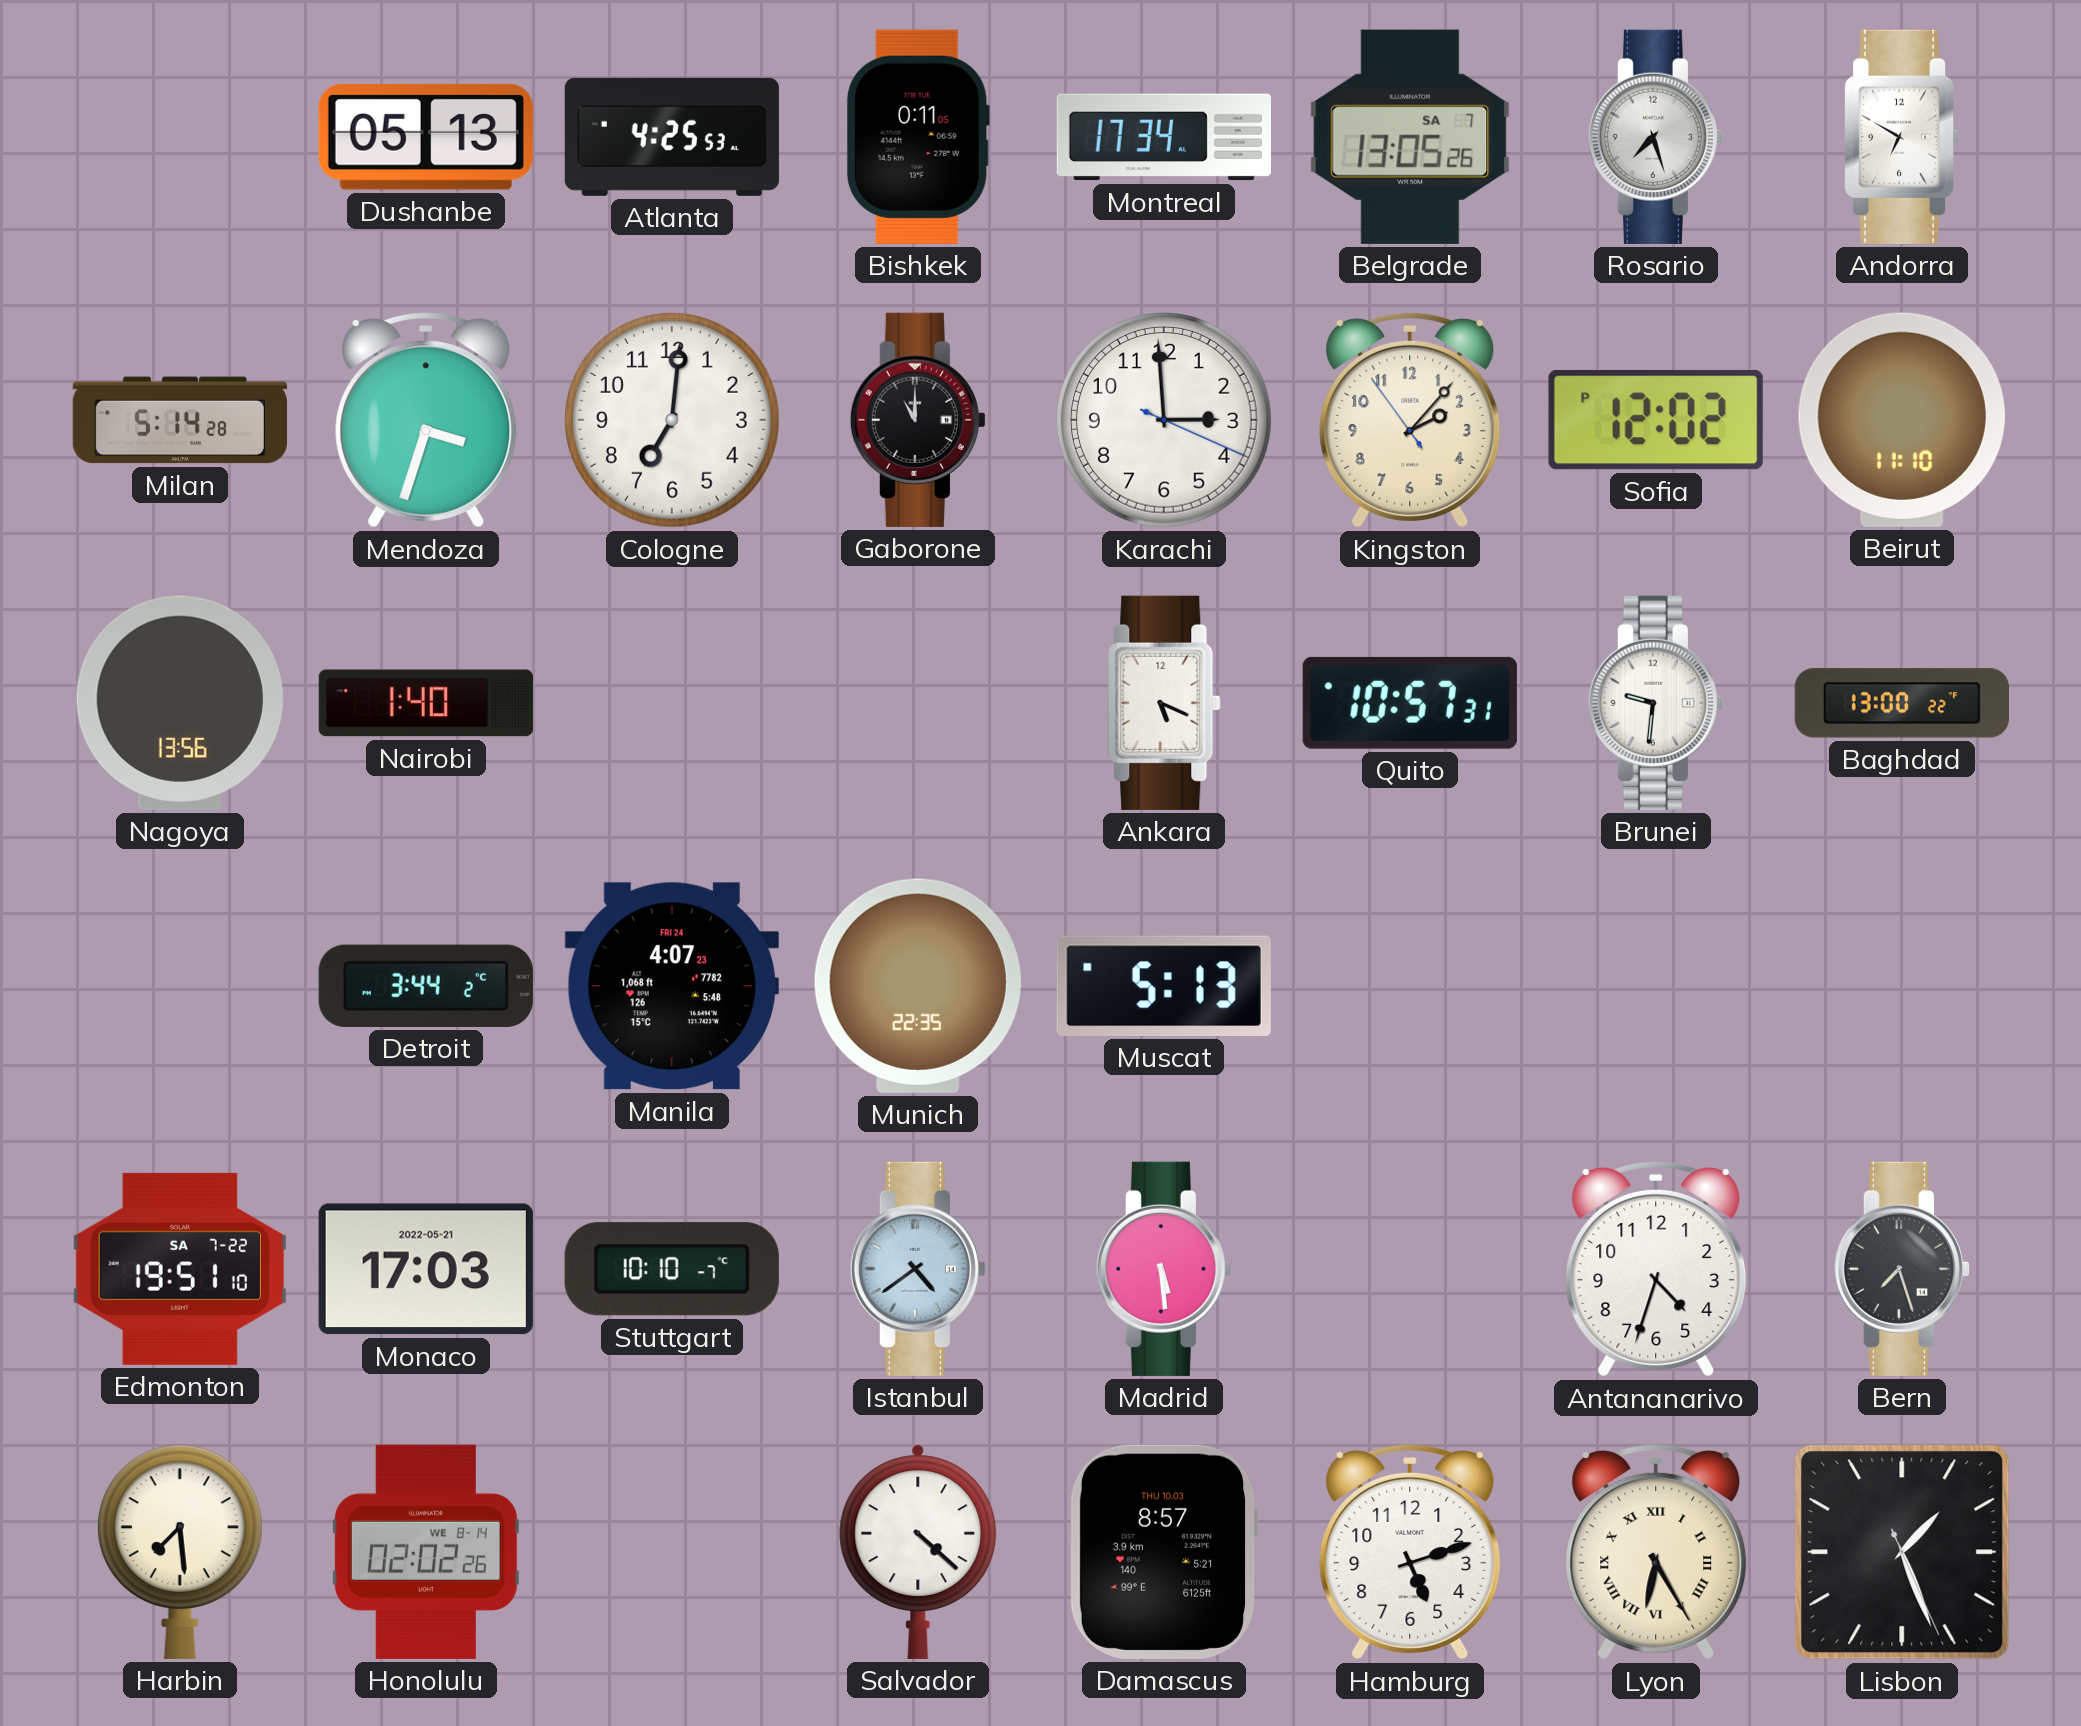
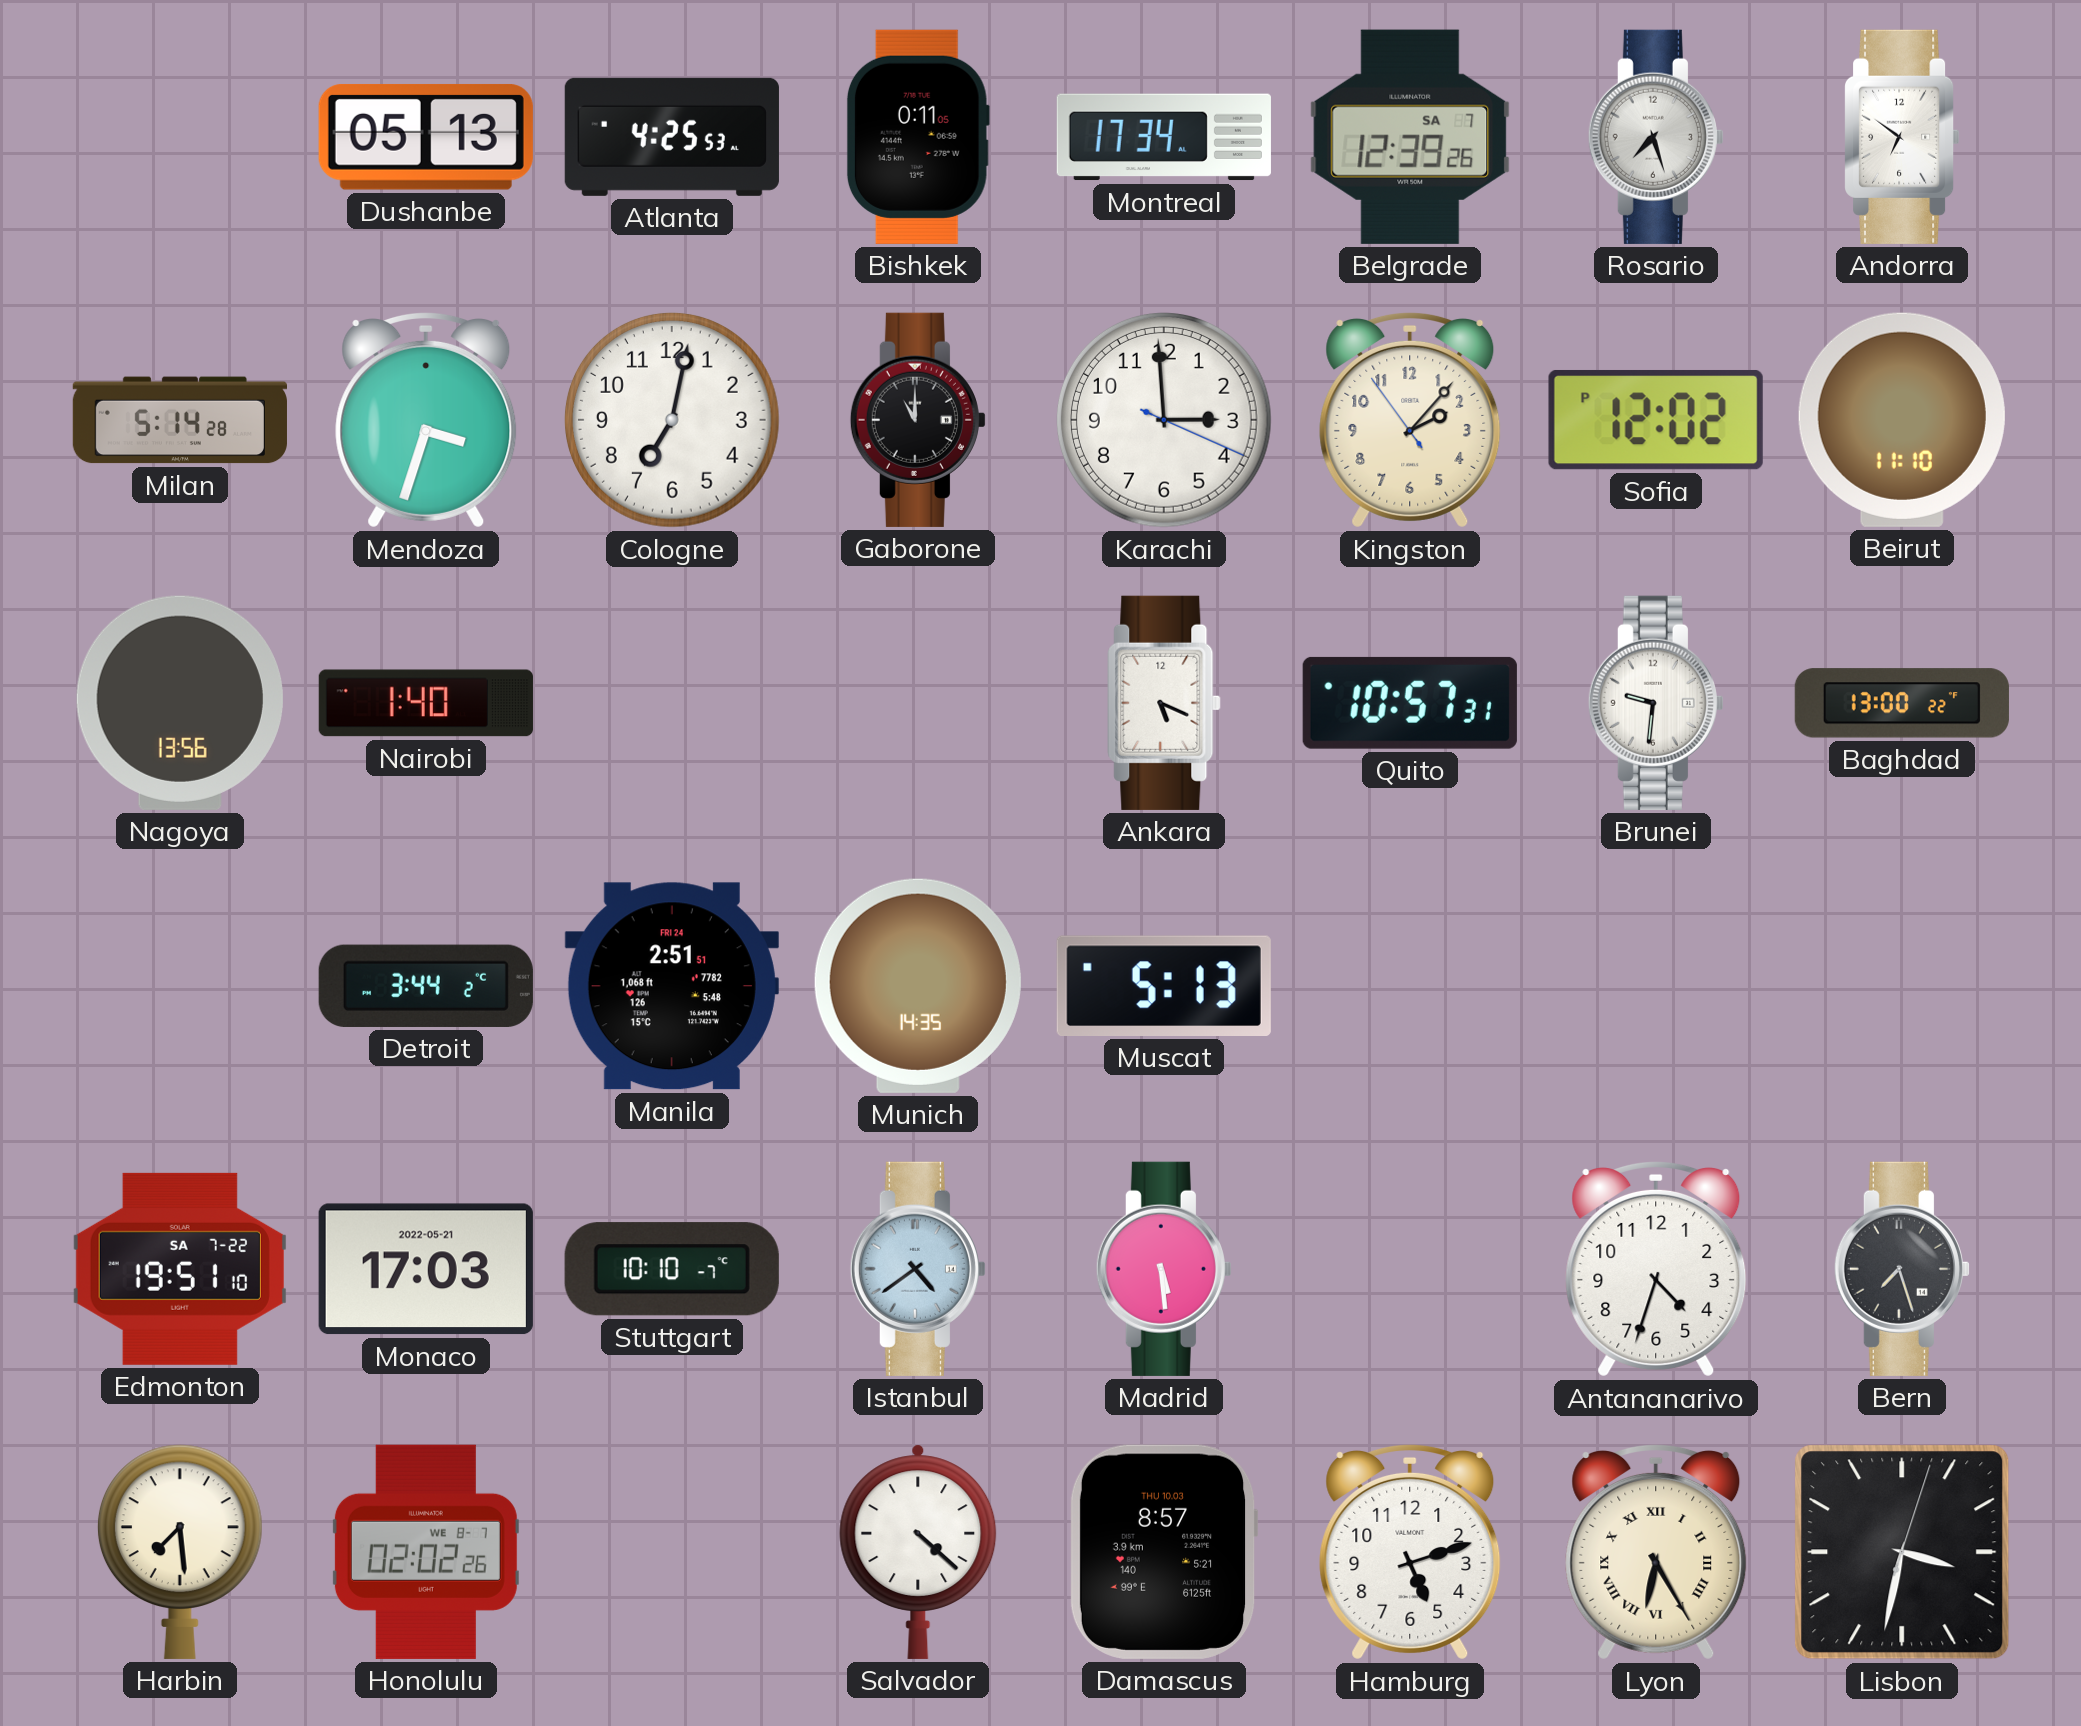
Belgrade: 13:05 -> 12:39 (1410, 137)
Andorra: 6:50 -> 6:51 (1903, 137)
Cologne: 7:01 -> 7:02 (673, 421)
Manila: 4:07 -> 2:51 (672, 986)
Munich: 22:35 -> 14:35 (918, 986)
Honolulu date: WE 8-14 -> WE 8-7 (426, 1552)
Lisbon: 1:26 -> 3:32 (1902, 1552)
